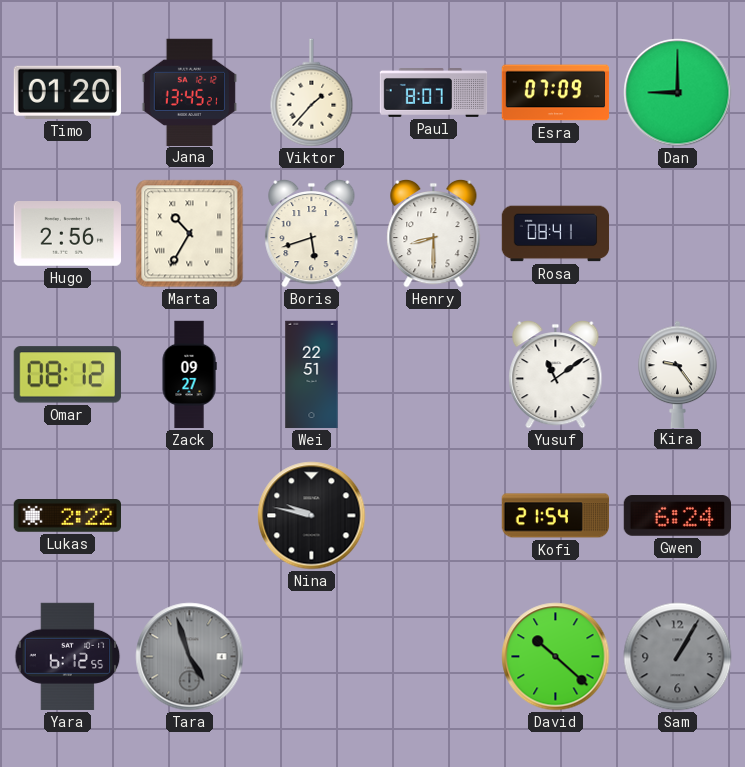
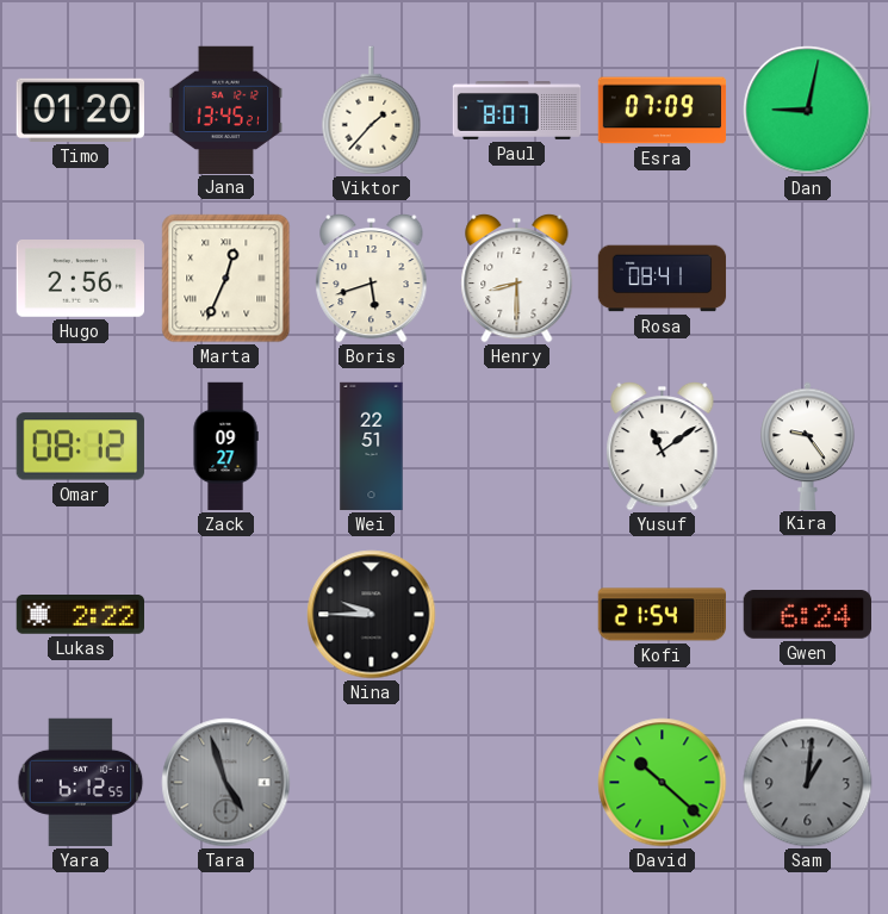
Dan: 9:00 -> 9:02 (808, 111)
Marta: 10:35 -> 12:34 (226, 279)
Nina: 9:47 -> 9:45 (372, 615)
Sam: 1:05 -> 1:01 (808, 783)
